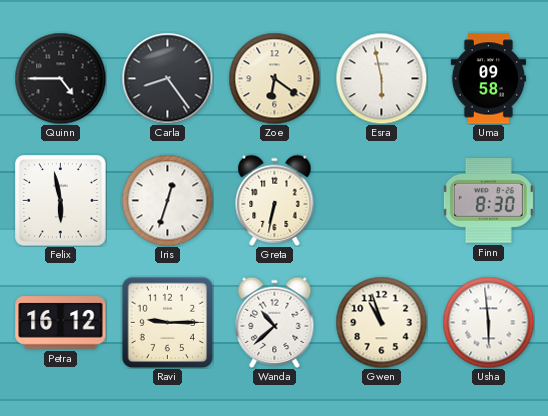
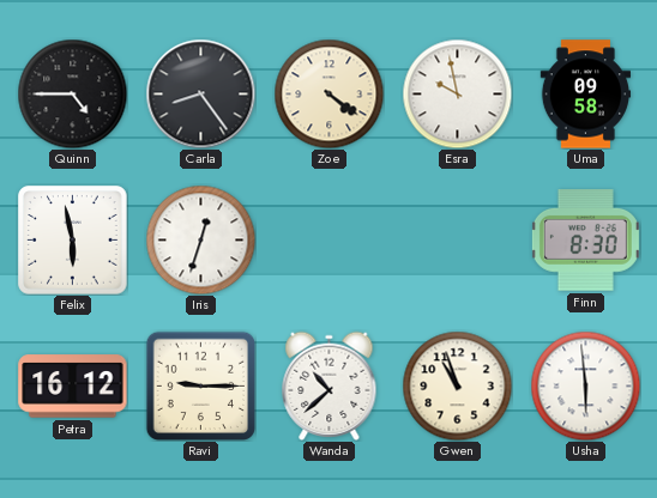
Zoe: 6:21 -> 4:21 (328, 93)
Esra: 5:58 -> 9:58 (457, 93)
Greta: 6:32 -> none (275, 200)
